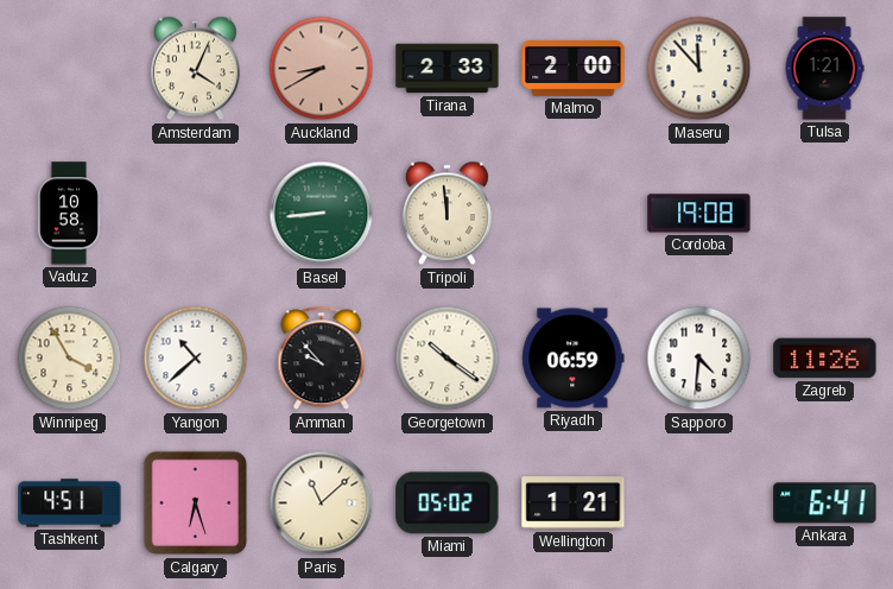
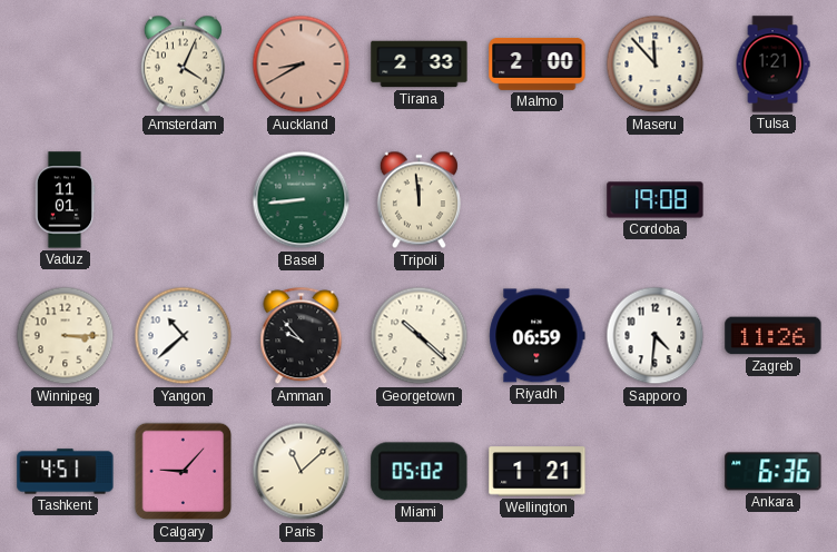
Vaduz: 10:58 -> 11:01 (65, 200)
Winnipeg: 3:55 -> 3:15 (66, 336)
Georgetown: 10:21 -> 10:22 (420, 336)
Calgary: 6:27 -> 9:07 (184, 472)
Ankara: 6:41 -> 6:36 (774, 472)
